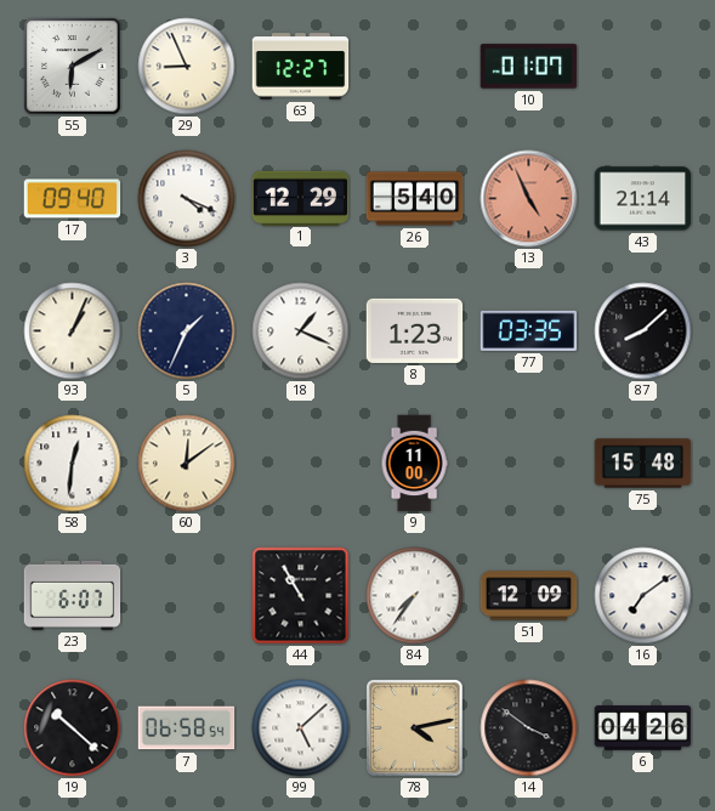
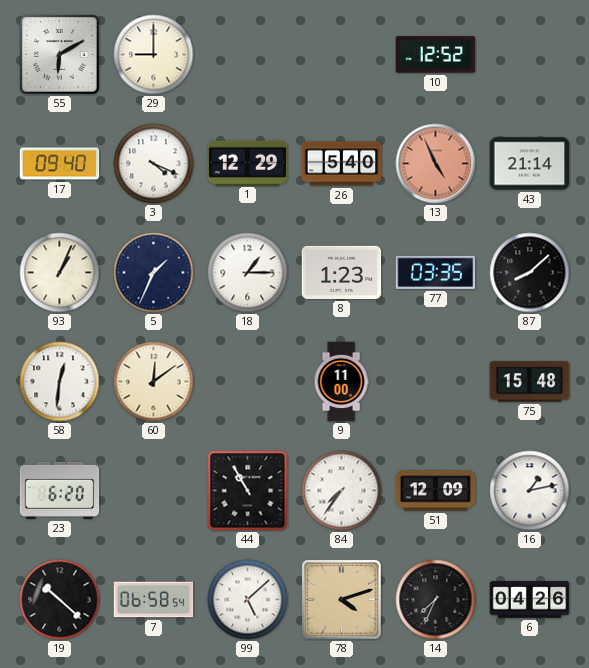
29: 8:56 -> 9:00 (154, 55)
63: 12:27 -> none (301, 67)
10: 01:07 -> 12:52 (436, 55)
18: 1:19 -> 1:15 (248, 273)
23: 6:07 -> 6:20 (60, 490)
16: 7:09 -> 1:13 (530, 491)
78: 4:13 -> 4:12 (342, 600)
14: 3:51 -> 7:34 (436, 600)
